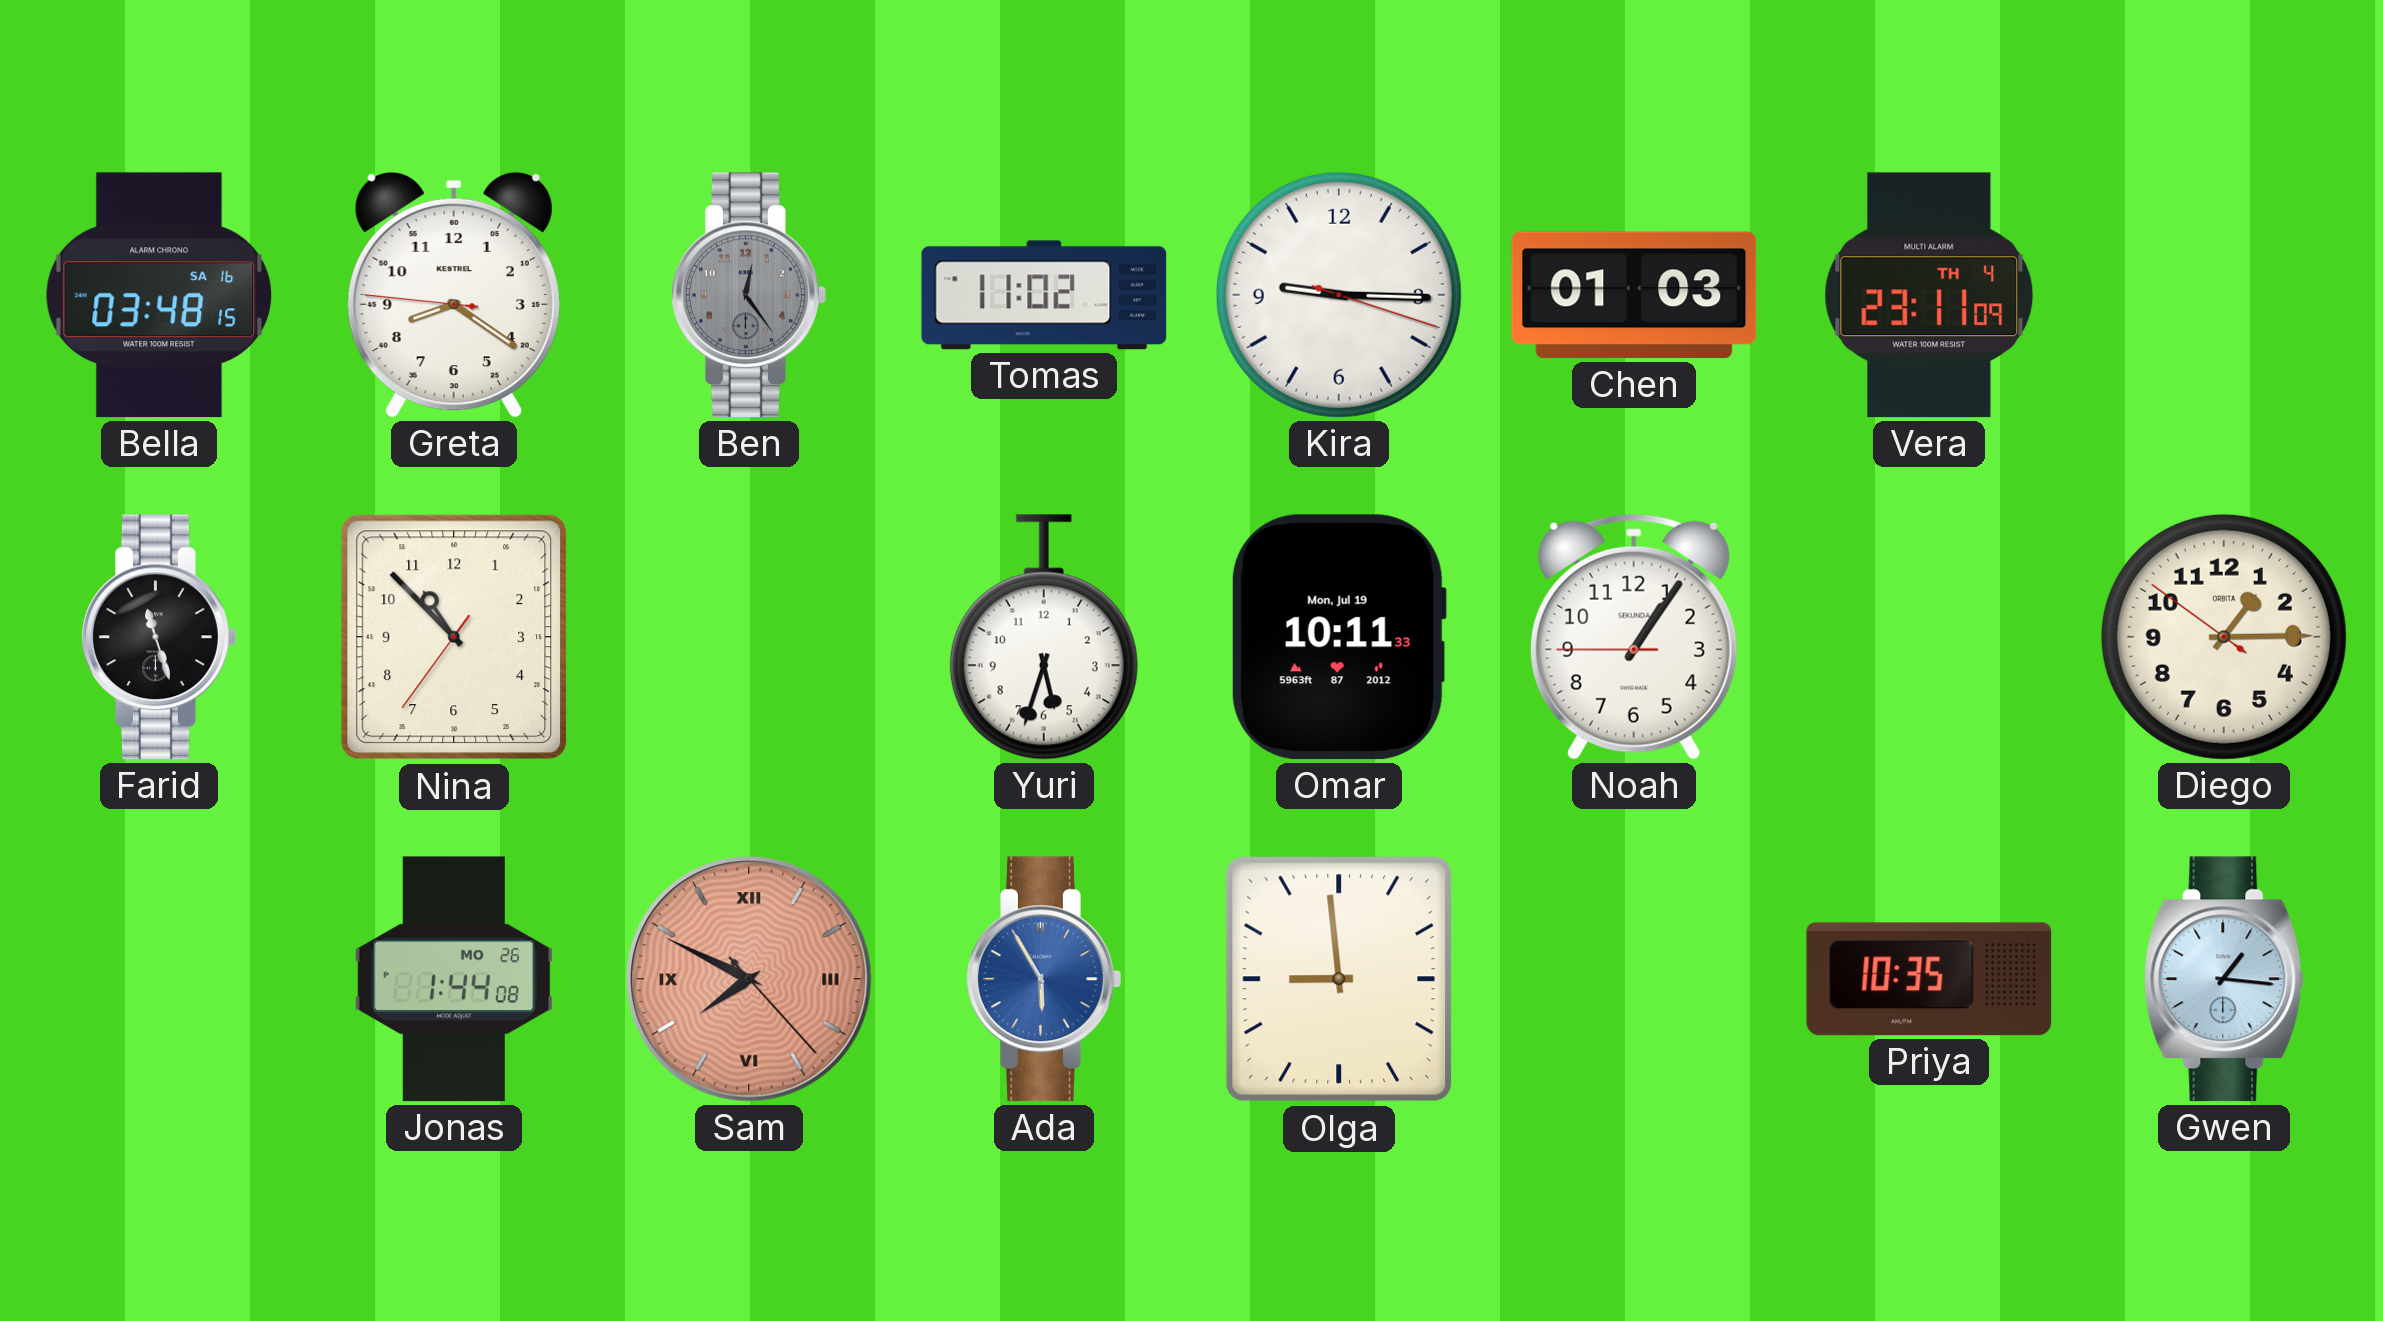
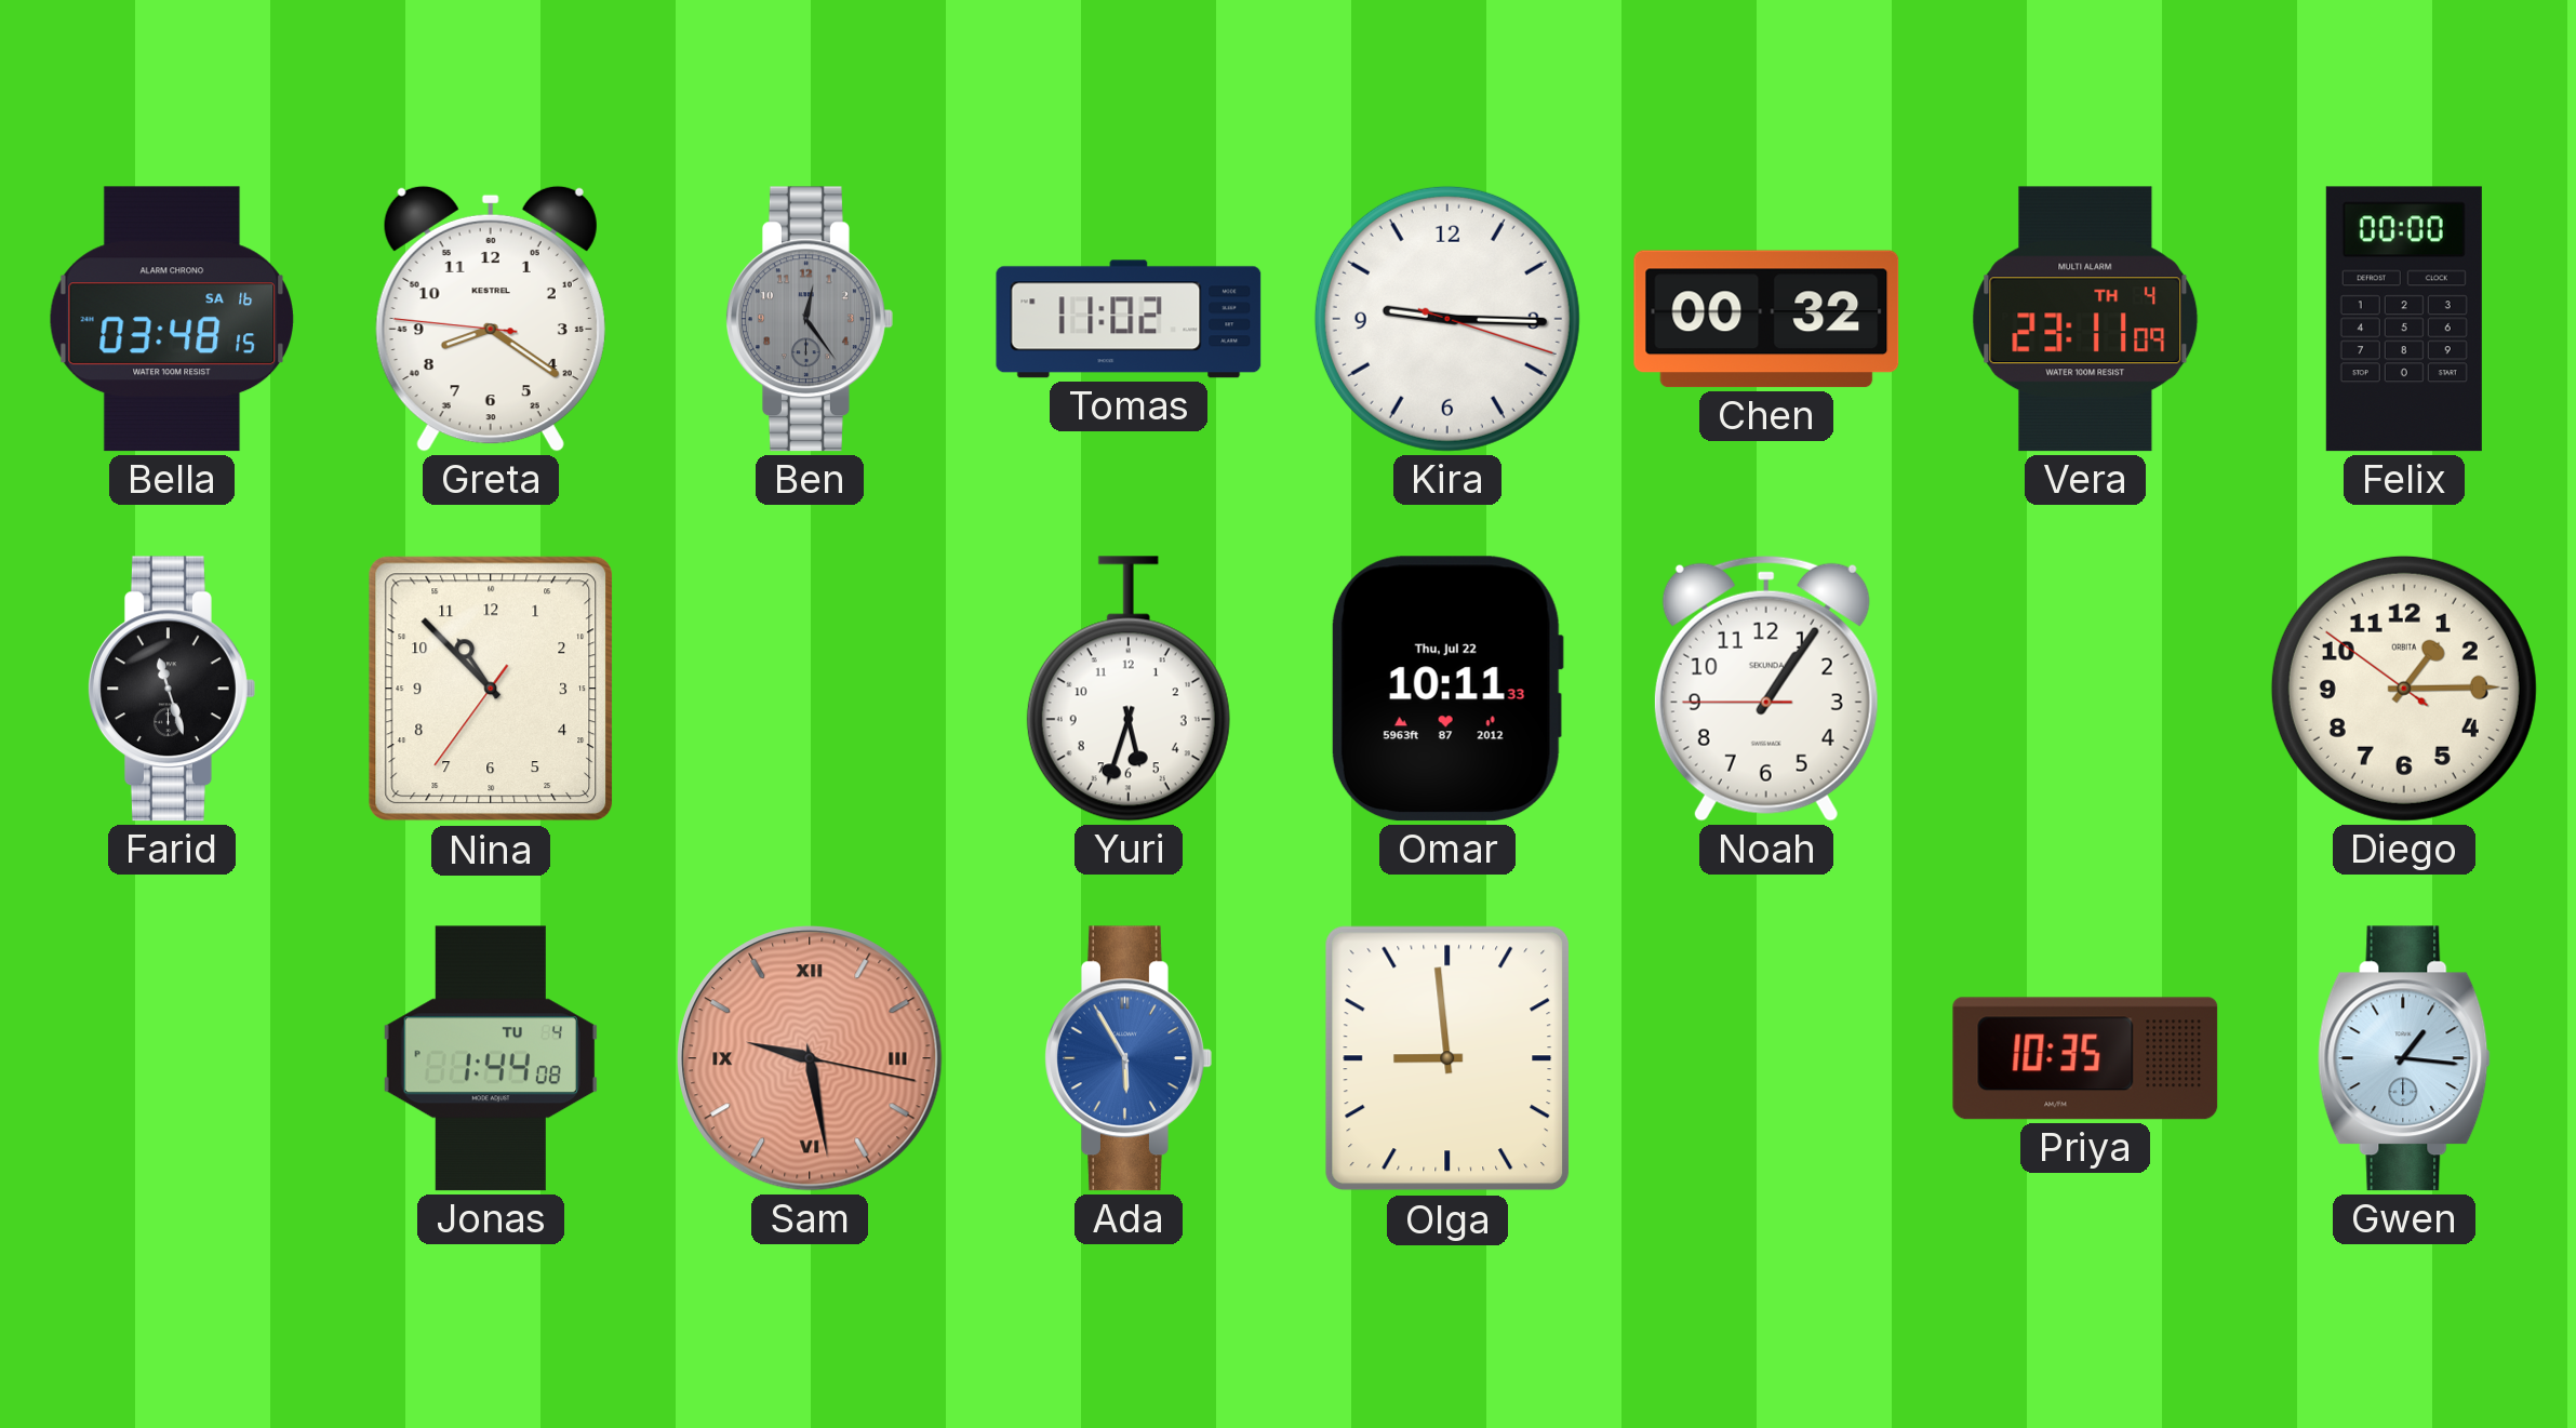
Chen: 01:03 -> 00:32 (1766, 319)
Felix: none -> 00:00 (2404, 319)
Omar date: Mon, Jul 19 -> Thu, Jul 22 (1447, 689)
Jonas date: MO 26 -> TU 4 (491, 1058)
Sam: 7:49 -> 9:28 (810, 1058)
